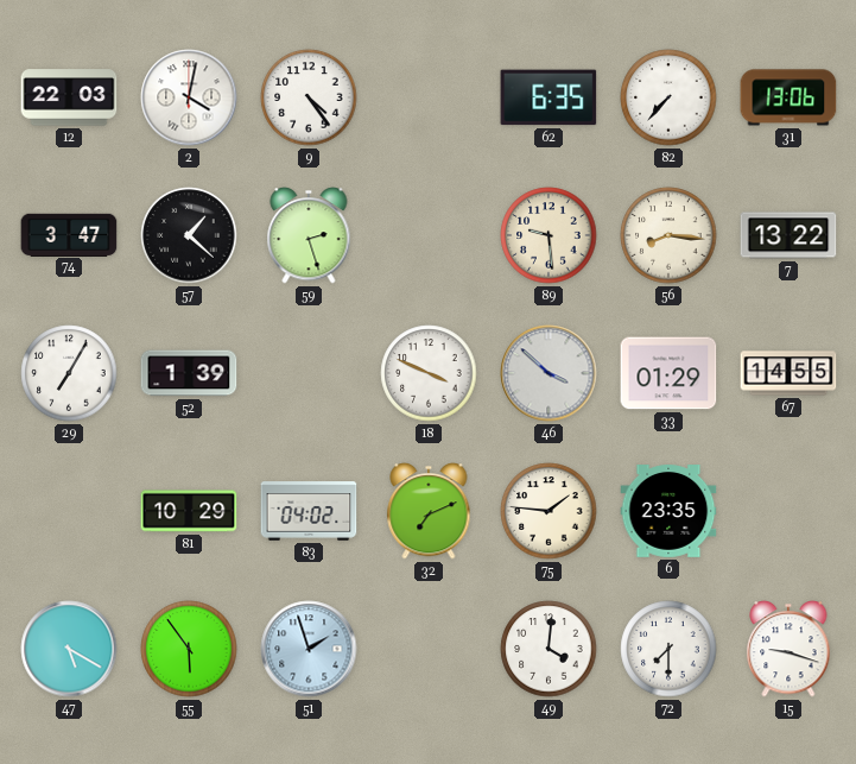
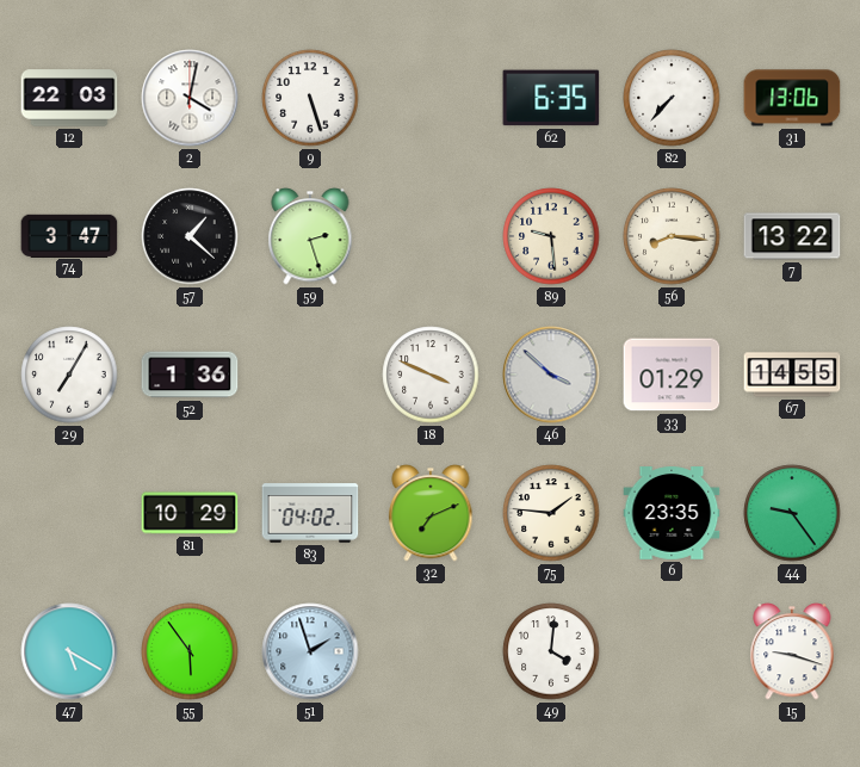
9: 4:24 -> 5:27 (310, 98)
52: 1:39 -> 1:36 (190, 375)
44: none -> 9:24 (792, 513)
72: 7:30 -> none (668, 649)
